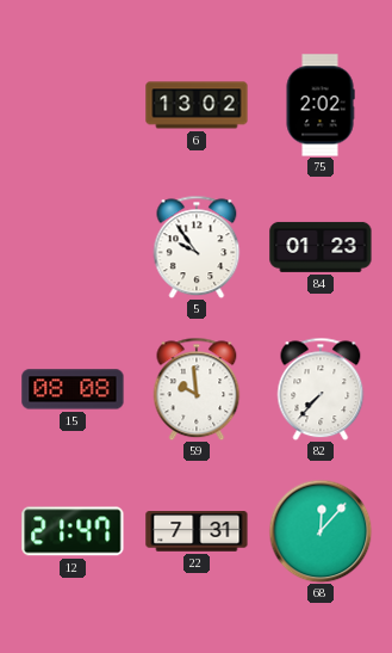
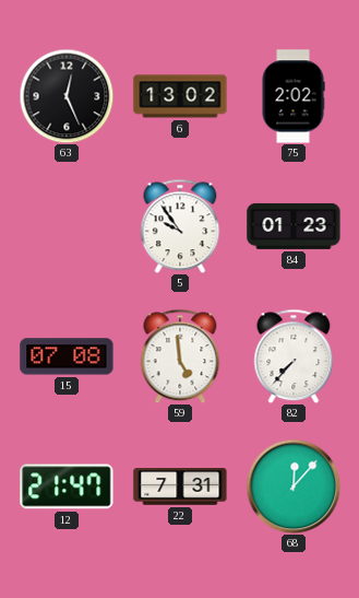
63: none -> 12:26 (67, 96)
15: 08:08 -> 07:08 (67, 356)
59: 9:59 -> 4:59 (180, 356)
